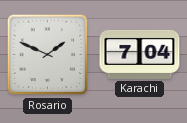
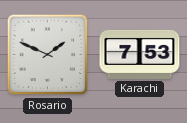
Karachi: 7:04 -> 7:53 (140, 54)
